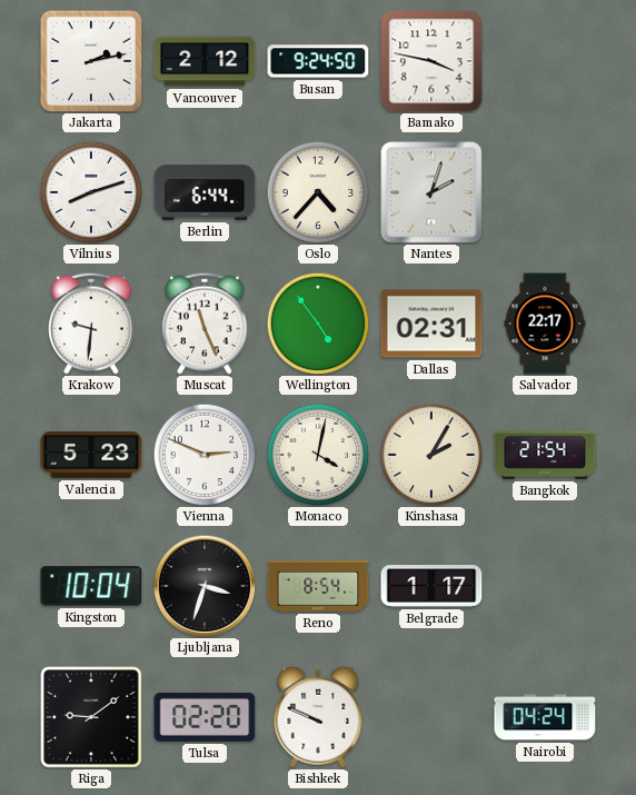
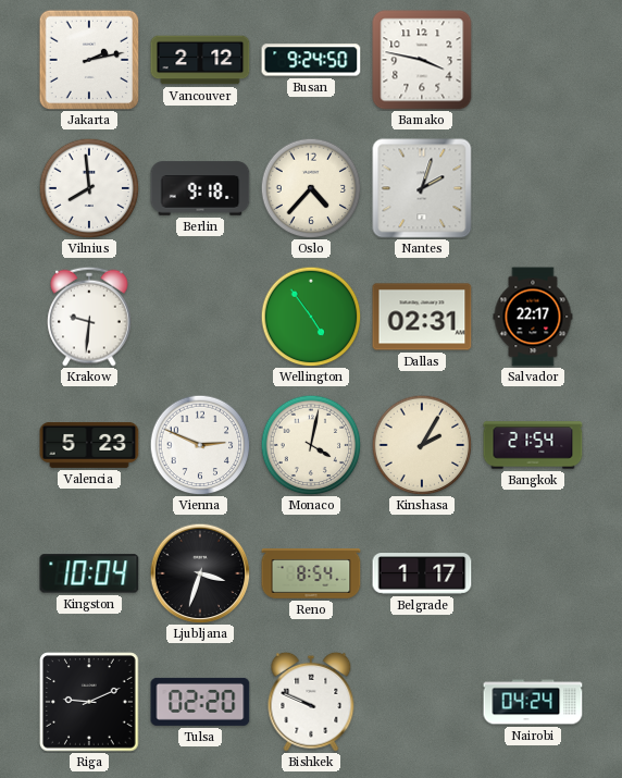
Vilnius: 8:12 -> 7:59 (89, 188)
Berlin: 6:44 -> 9:18 (200, 188)
Muscat: 11:26 -> none (205, 324)
Riga: 9:09 -> 9:11 (89, 702)
